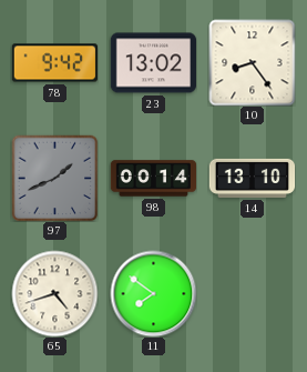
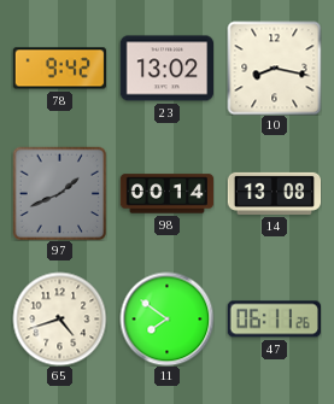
10: 8:24 -> 8:17 (274, 68)
14: 13:10 -> 13:08 (274, 193)
47: none -> 06:11 (274, 320)
